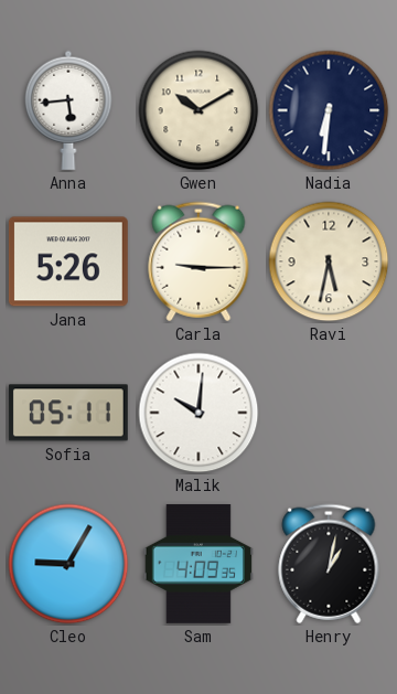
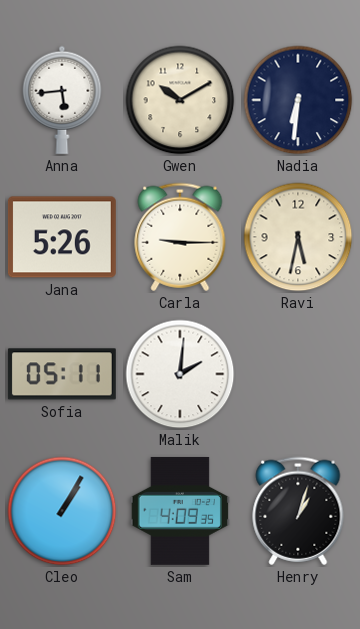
Malik: 10:01 -> 2:01 (180, 374)
Cleo: 9:05 -> 1:05 (62, 511)
Henry: 1:02 -> 1:03 (298, 511)
